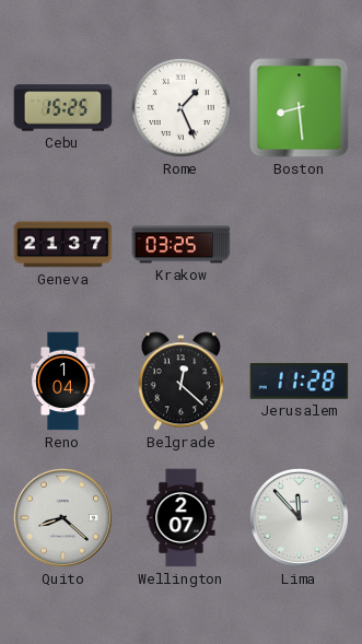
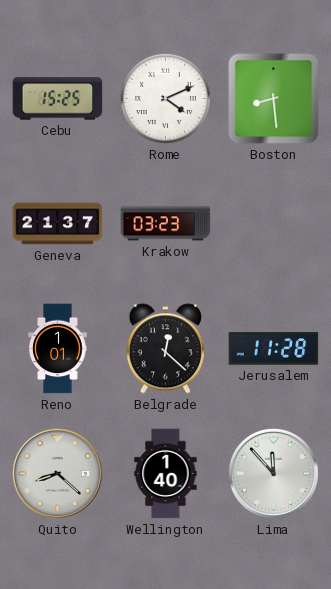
Rome: 1:26 -> 4:11 (165, 98)
Krakow: 03:25 -> 03:23 (166, 224)
Reno: 1:04 -> 1:01 (58, 349)
Wellington: 2:07 -> 1:40 (166, 474)
